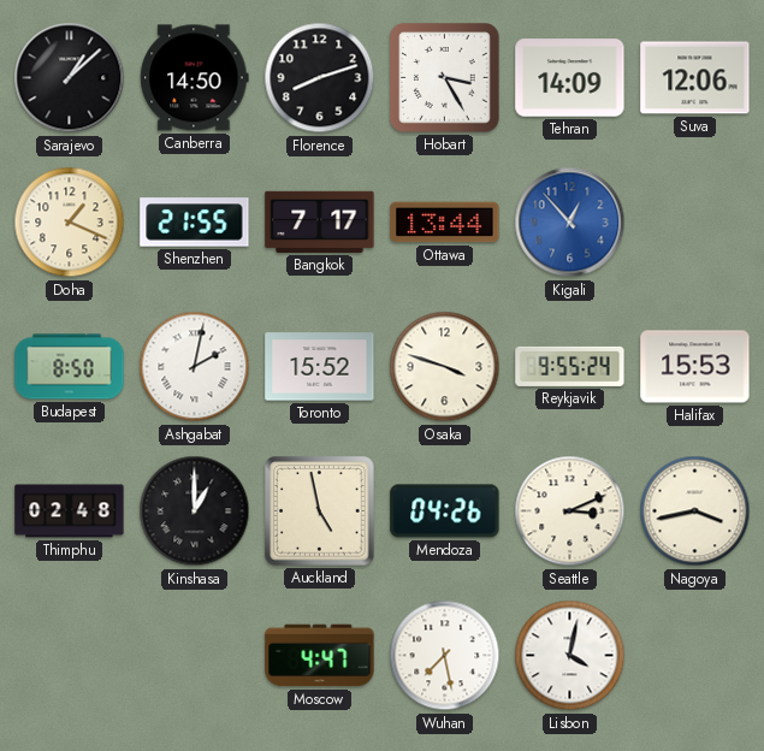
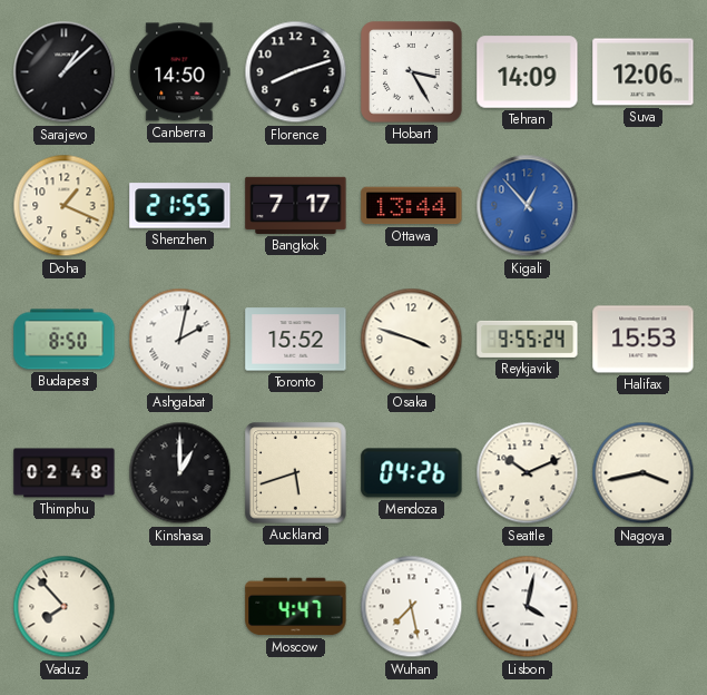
Auckland: 4:58 -> 5:42 (296, 473)
Seattle: 3:11 -> 10:11 (528, 473)
Vaduz: none -> 7:53 (65, 607)
